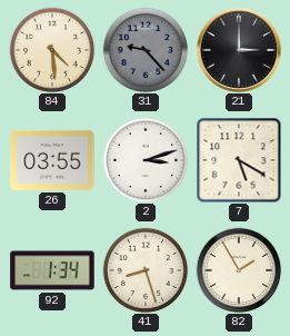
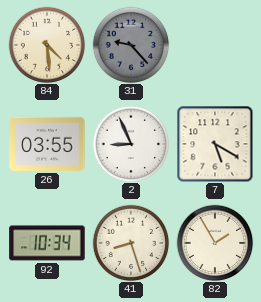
21: 3:00 -> none (239, 50)
2: 3:12 -> 8:56 (131, 144)
92: 1:34 -> 10:34 (47, 243)
